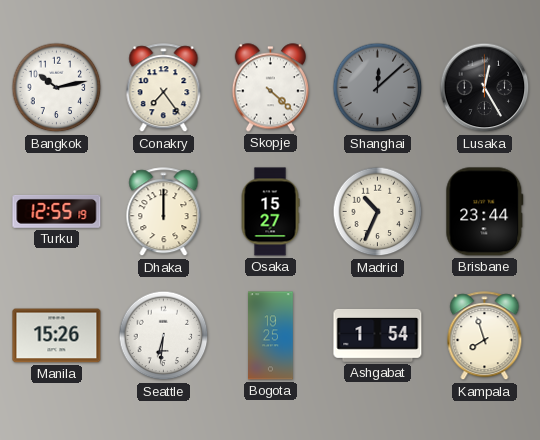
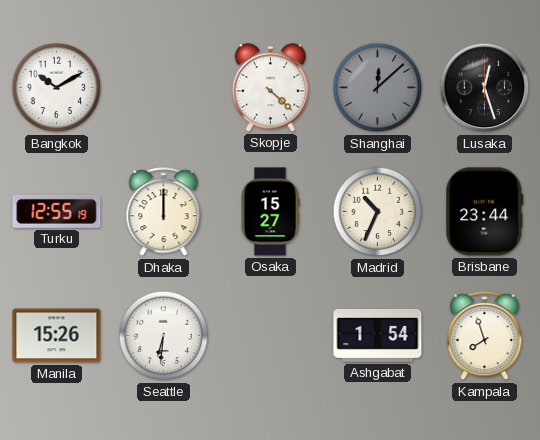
Bangkok: 10:13 -> 10:10 (57, 88)
Conakry: 7:24 -> none (164, 88)
Lusaka: 12:25 -> 12:27 (485, 88)
Bogota: 19:25 -> none (271, 336)
